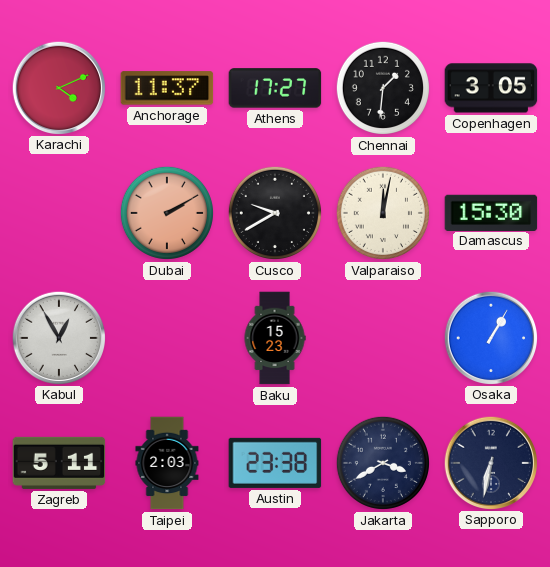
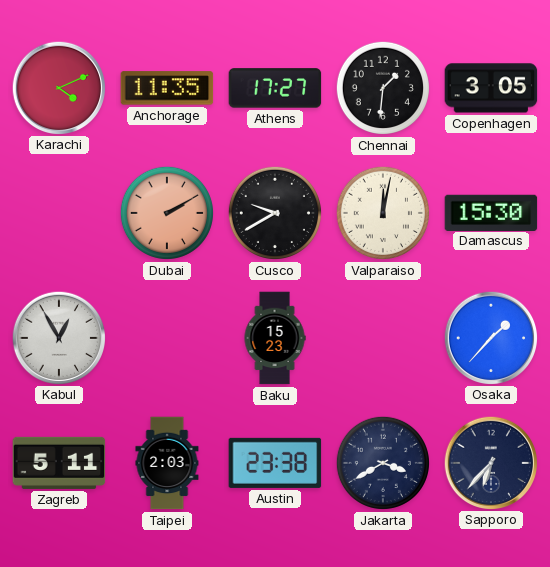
Anchorage: 11:37 -> 11:35 (167, 88)
Osaka: 1:05 -> 1:37 (490, 337)
Sapporo: 6:32 -> 6:37 (490, 462)
